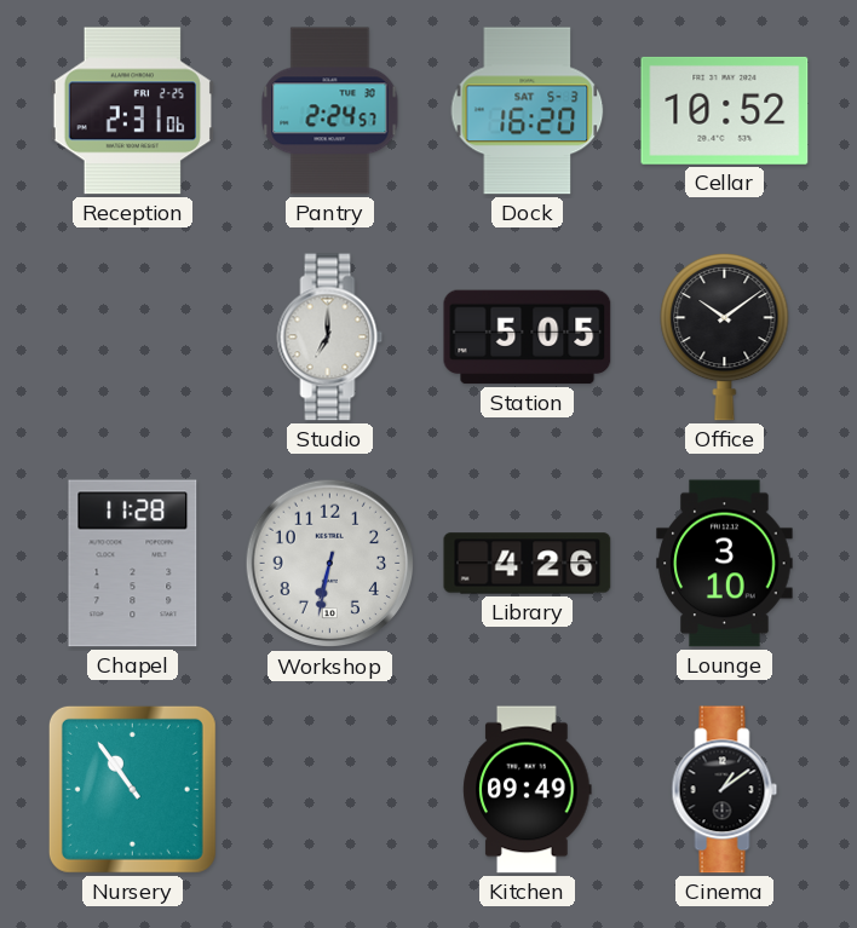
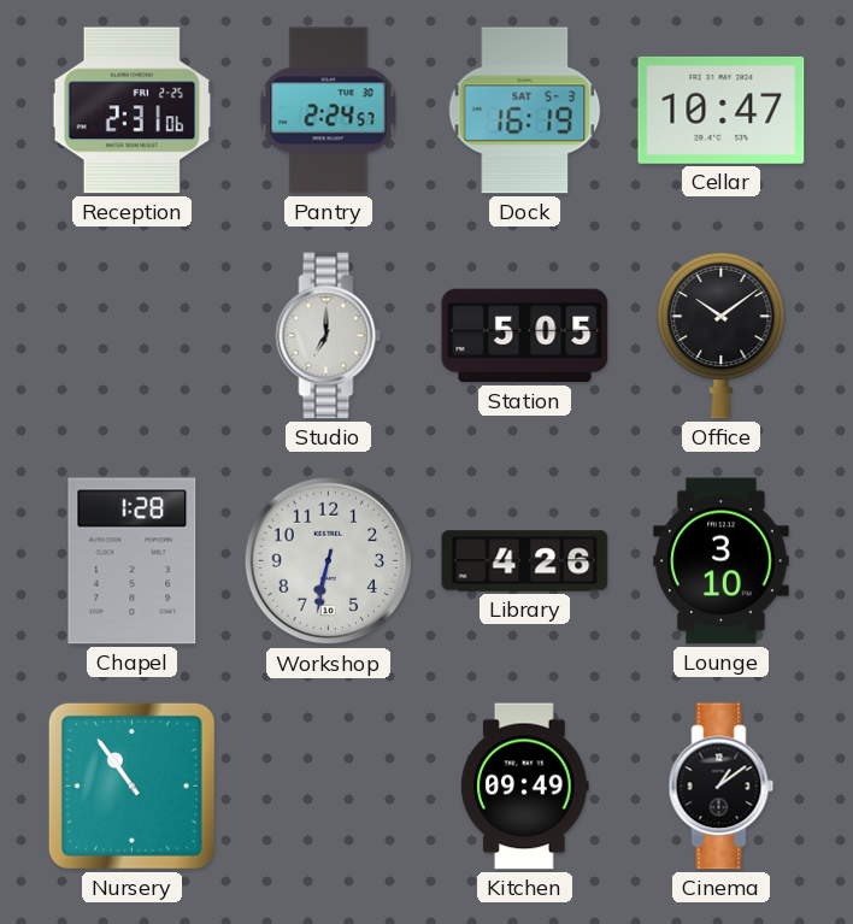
Dock: 16:20 -> 16:19 (525, 111)
Cellar: 10:52 -> 10:47 (722, 110)
Chapel: 11:28 -> 1:28 (133, 561)
